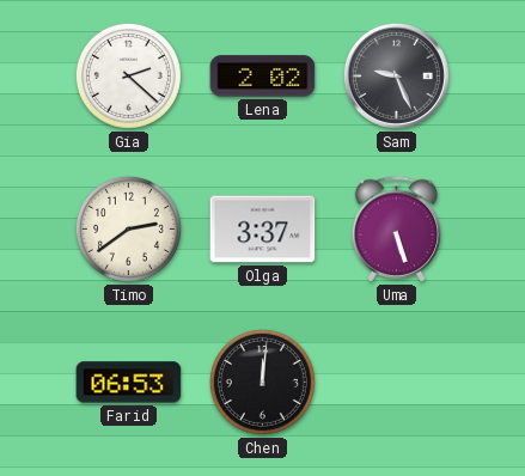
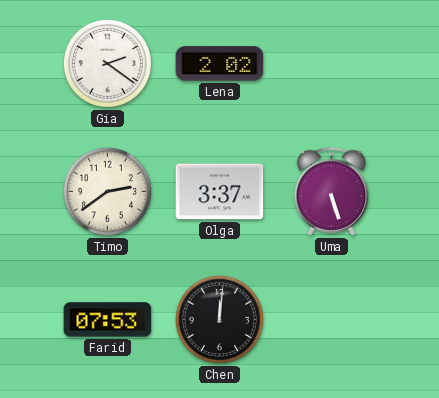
Gia: 2:22 -> 2:21 (107, 63)
Sam: 9:26 -> none (396, 75)
Farid: 06:53 -> 07:53 (108, 320)
